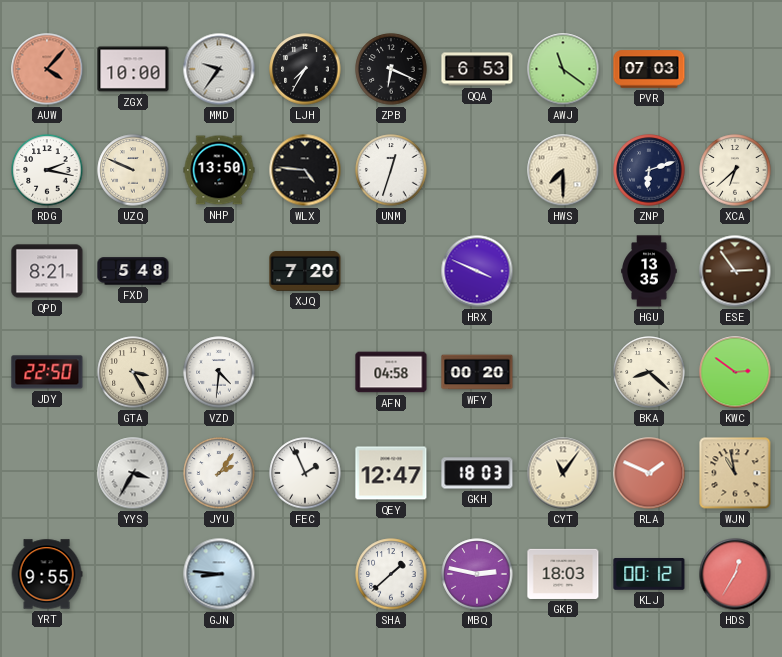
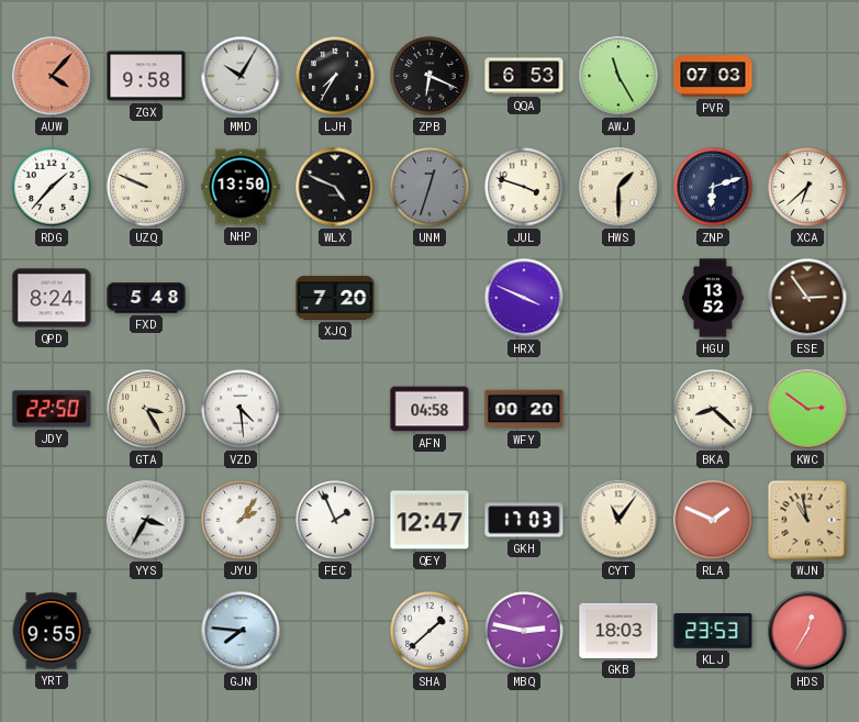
ZGX: 10:00 -> 9:58 (146, 76)
MMD: 9:36 -> 10:05 (241, 76)
AWJ: 11:21 -> 11:25 (618, 76)
RDG: 2:17 -> 1:37 (52, 187)
WLX: 4:46 -> 4:49 (335, 187)
UNM dial: white -> grey (430, 187)
JUL: none -> 3:48 (524, 187)
HWS: 7:30 -> 1:30 (618, 187)
QPD: 8:21 -> 8:24 (52, 298)
HGU: 13:35 -> 13:52 (713, 298)
VZD: 4:31 -> 4:29 (241, 409)
GKH: 18:03 -> 17:03 (524, 520)
GJN: 8:46 -> 7:46 (241, 631)
KLJ: 00:12 -> 23:53 (713, 632)
